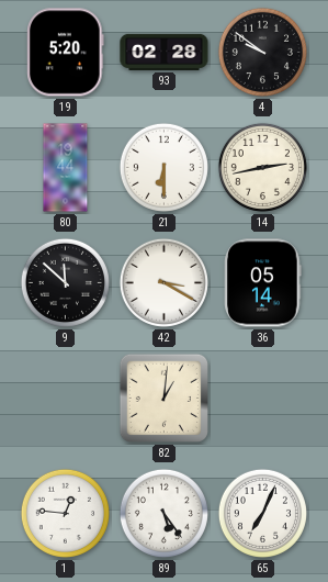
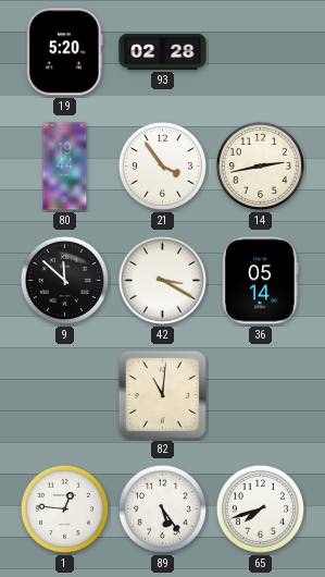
4: 9:51 -> none (262, 52)
21: 6:30 -> 3:54 (162, 165)
82: 1:01 -> 11:01 (162, 394)
65: 7:04 -> 7:42 (260, 508)
